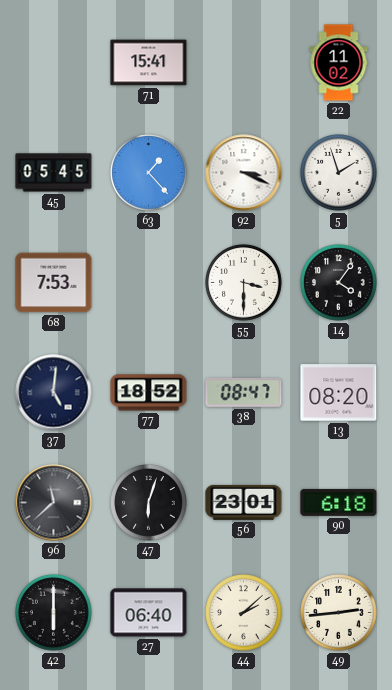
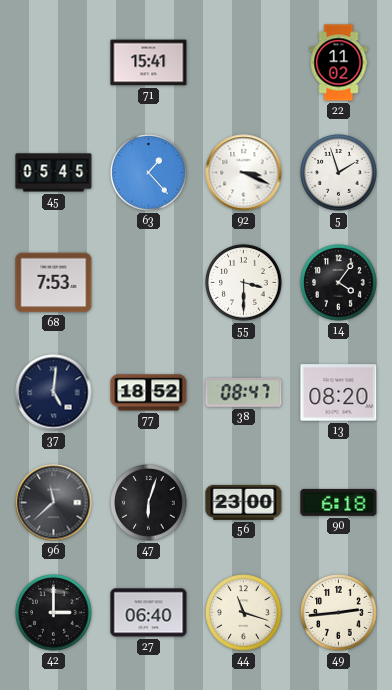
56: 23:01 -> 23:00 (244, 502)
42: 6:00 -> 3:00 (54, 613)
44: 2:08 -> 11:18 (244, 613)
